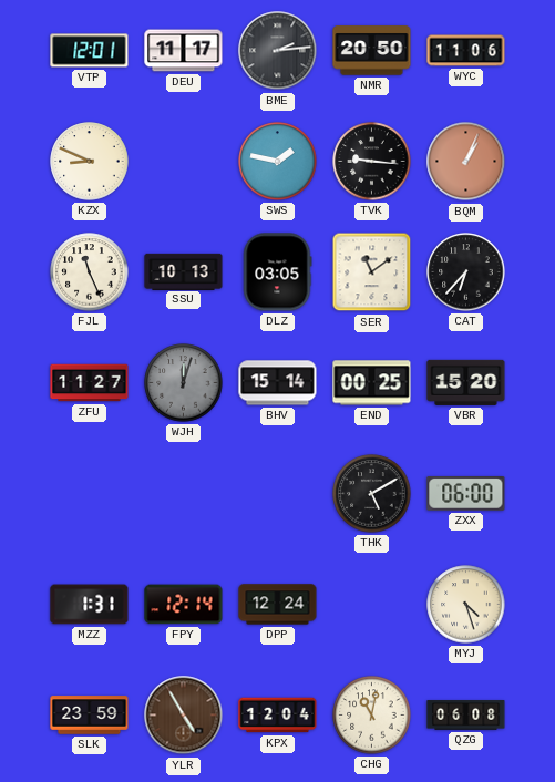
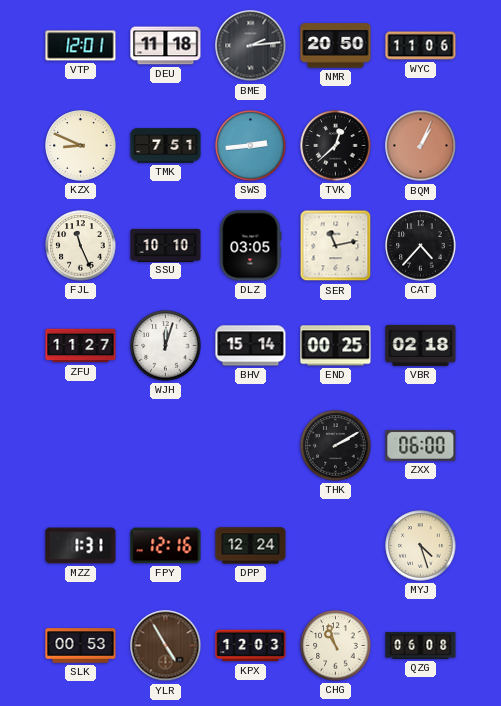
DEU: 11:17 -> 11:18 (166, 46)
TMK: none -> 7:51 (166, 146)
SWS: 1:47 -> 2:44 (251, 146)
TVK: 9:16 -> 12:38 (336, 146)
SSU: 10:13 -> 10:10 (166, 245)
SER: 11:09 -> 11:13 (336, 246)
CAT: 6:37 -> 4:37 (421, 246)
WJH dial: grey -> white (166, 346)
VBR: 15:20 -> 02:18 (421, 345)
THK: 5:10 -> 2:10 (336, 446)
FPY: 12:14 -> 12:16 (166, 546)
SLK: 23:59 -> 00:53 (81, 646)
KPX: 12:04 -> 12:03 (251, 646)
CHG: 11:02 -> 10:57 (336, 646)
